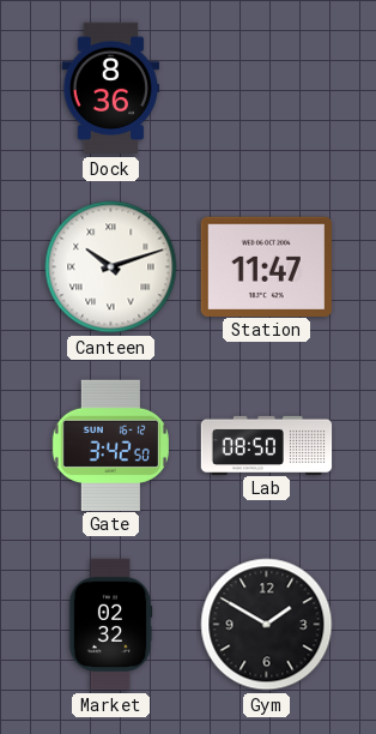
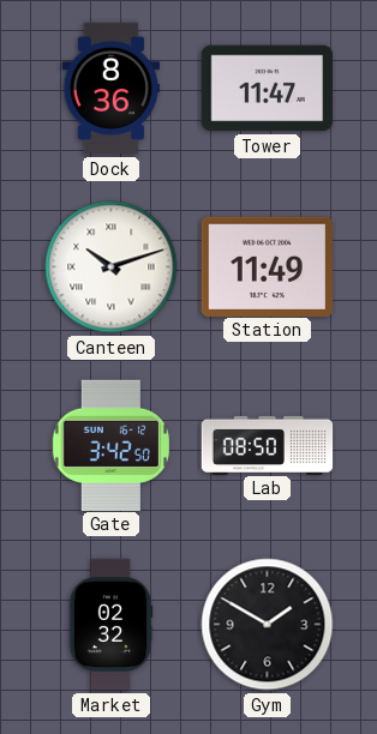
Tower: none -> 11:47 (267, 89)
Station: 11:47 -> 11:49 (267, 266)
